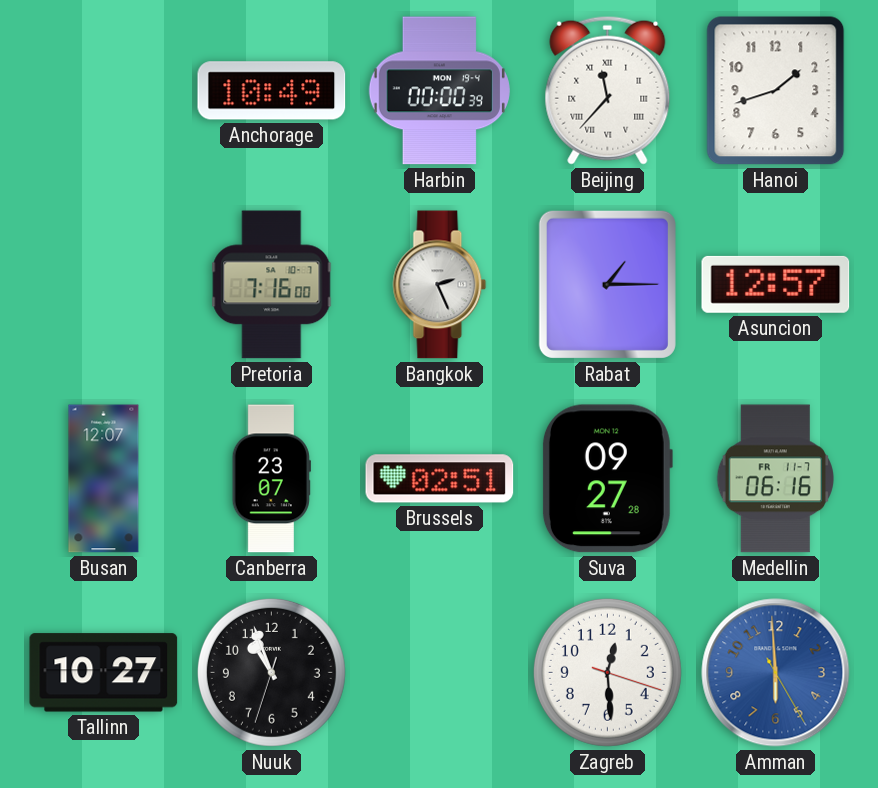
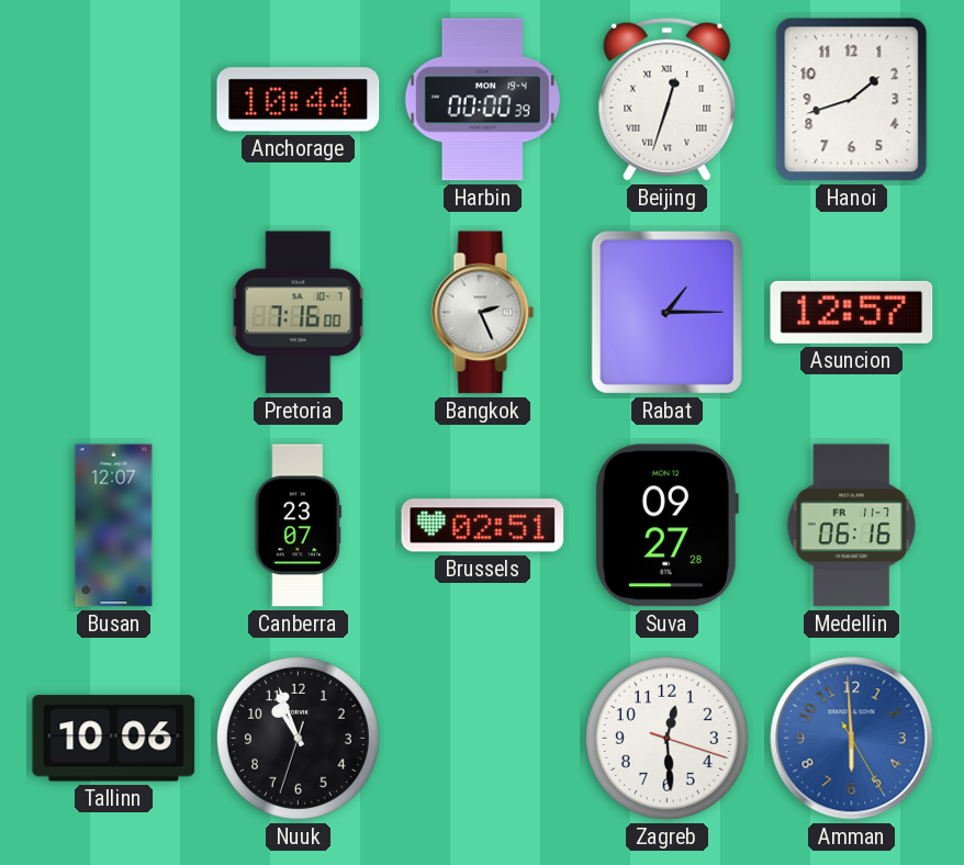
Anchorage: 10:49 -> 10:44 (299, 100)
Beijing: 11:37 -> 12:33 (668, 99)
Tallinn: 10:27 -> 10:06 (114, 739)
